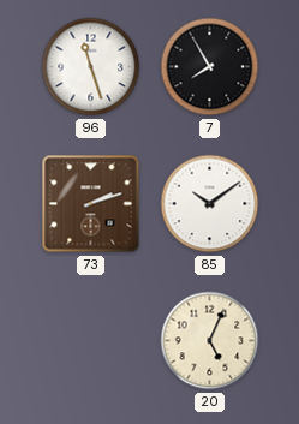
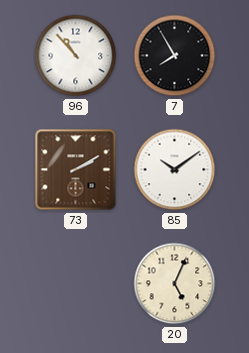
96: 11:27 -> 10:53 (76, 56)
73: 2:12 -> 2:10 (76, 170)
